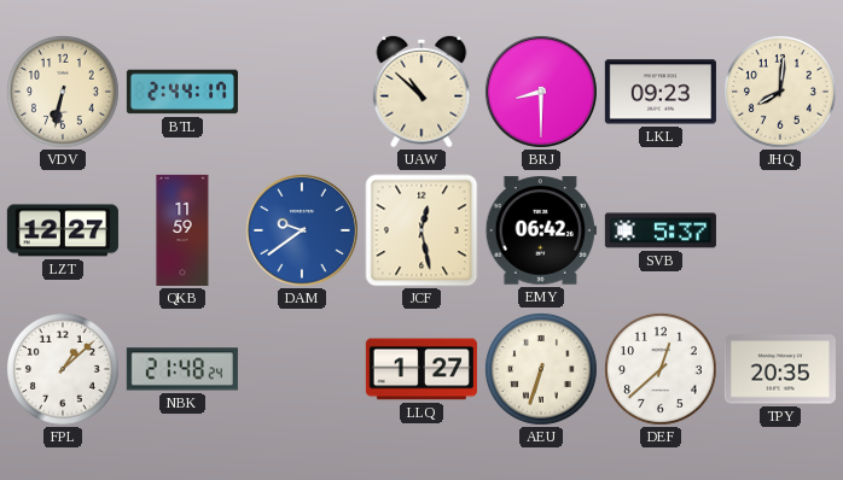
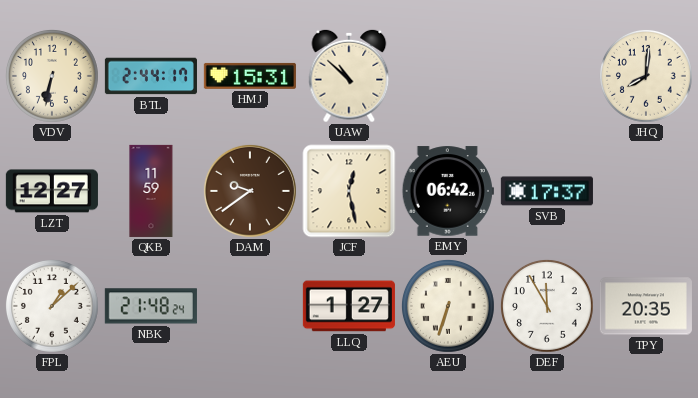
HMJ: none -> 15:31 (250, 76)
BRJ: 8:30 -> none (541, 92)
LKL: 09:23 -> none (661, 92)
DAM dial: blue -> brown (250, 191)
SVB: 5:37 -> 17:37 (547, 191)
DEF: 12:38 -> 11:55 (547, 306)
